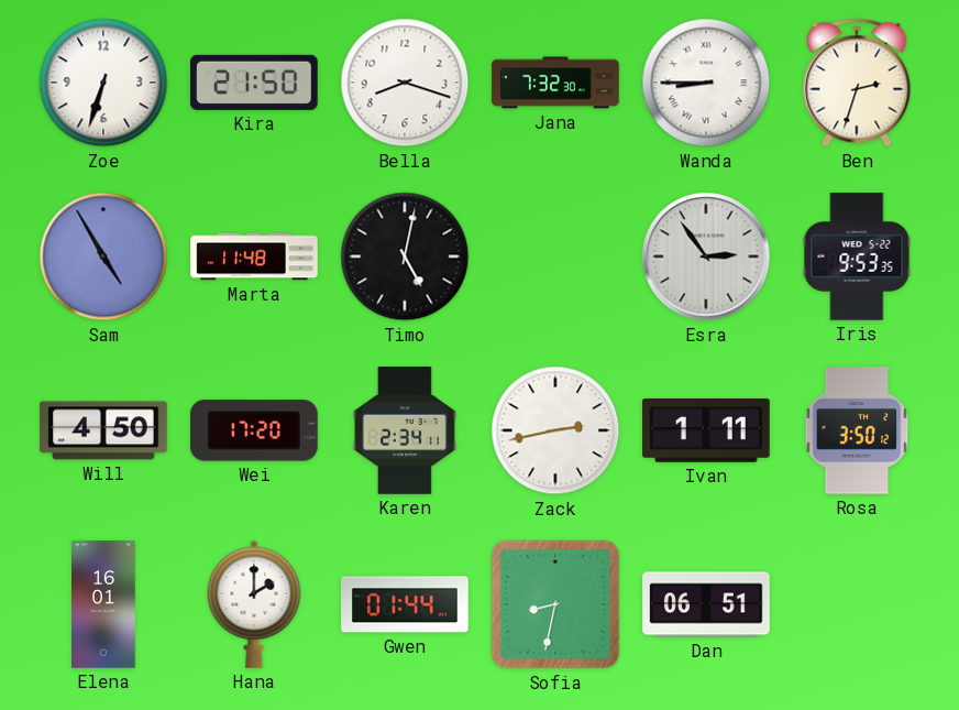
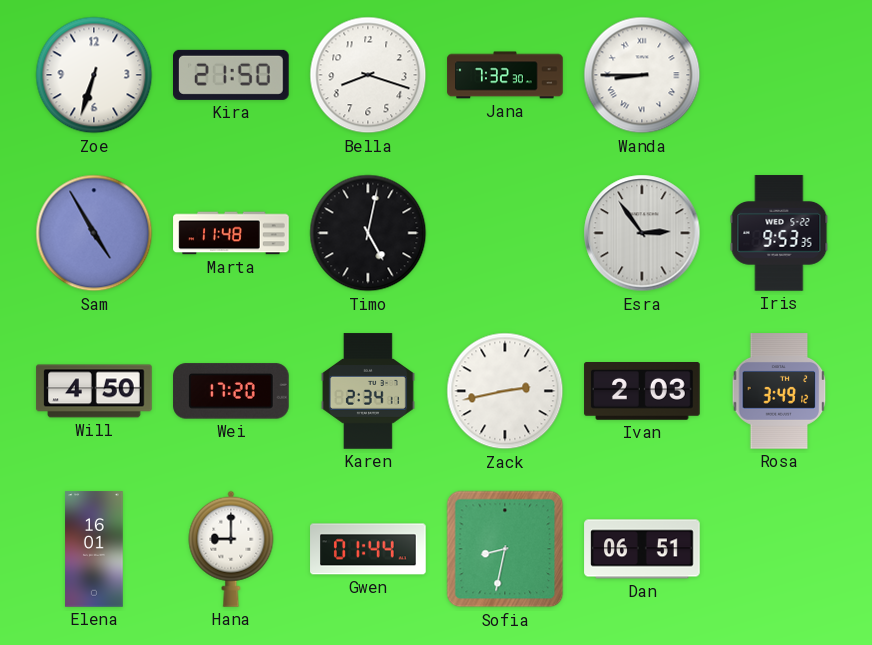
Ben: 2:33 -> none (857, 83)
Ivan: 1:11 -> 2:03 (642, 391)
Rosa: 3:50 -> 3:49 (779, 391)
Hana: 2:00 -> 9:00 (231, 549)
